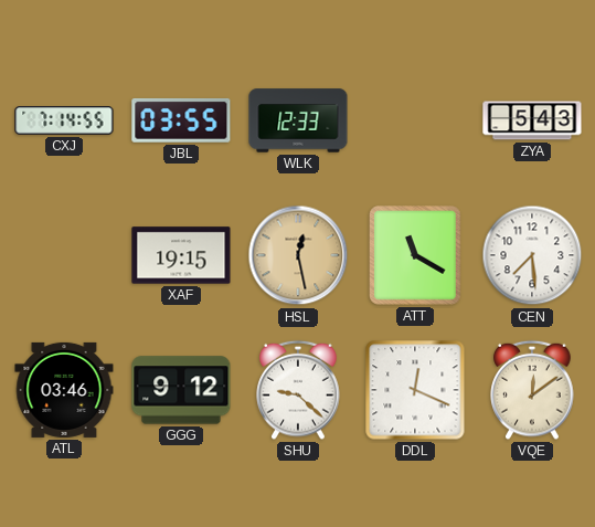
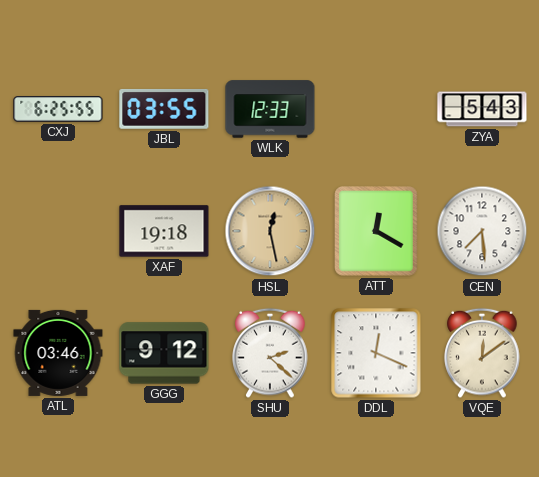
CXJ: 7:14 -> 6:25 (58, 109)
XAF: 19:15 -> 19:18 (164, 231)
ATT: 11:20 -> 12:20 (377, 232)
SHU: 9:22 -> 2:22 (270, 353)
